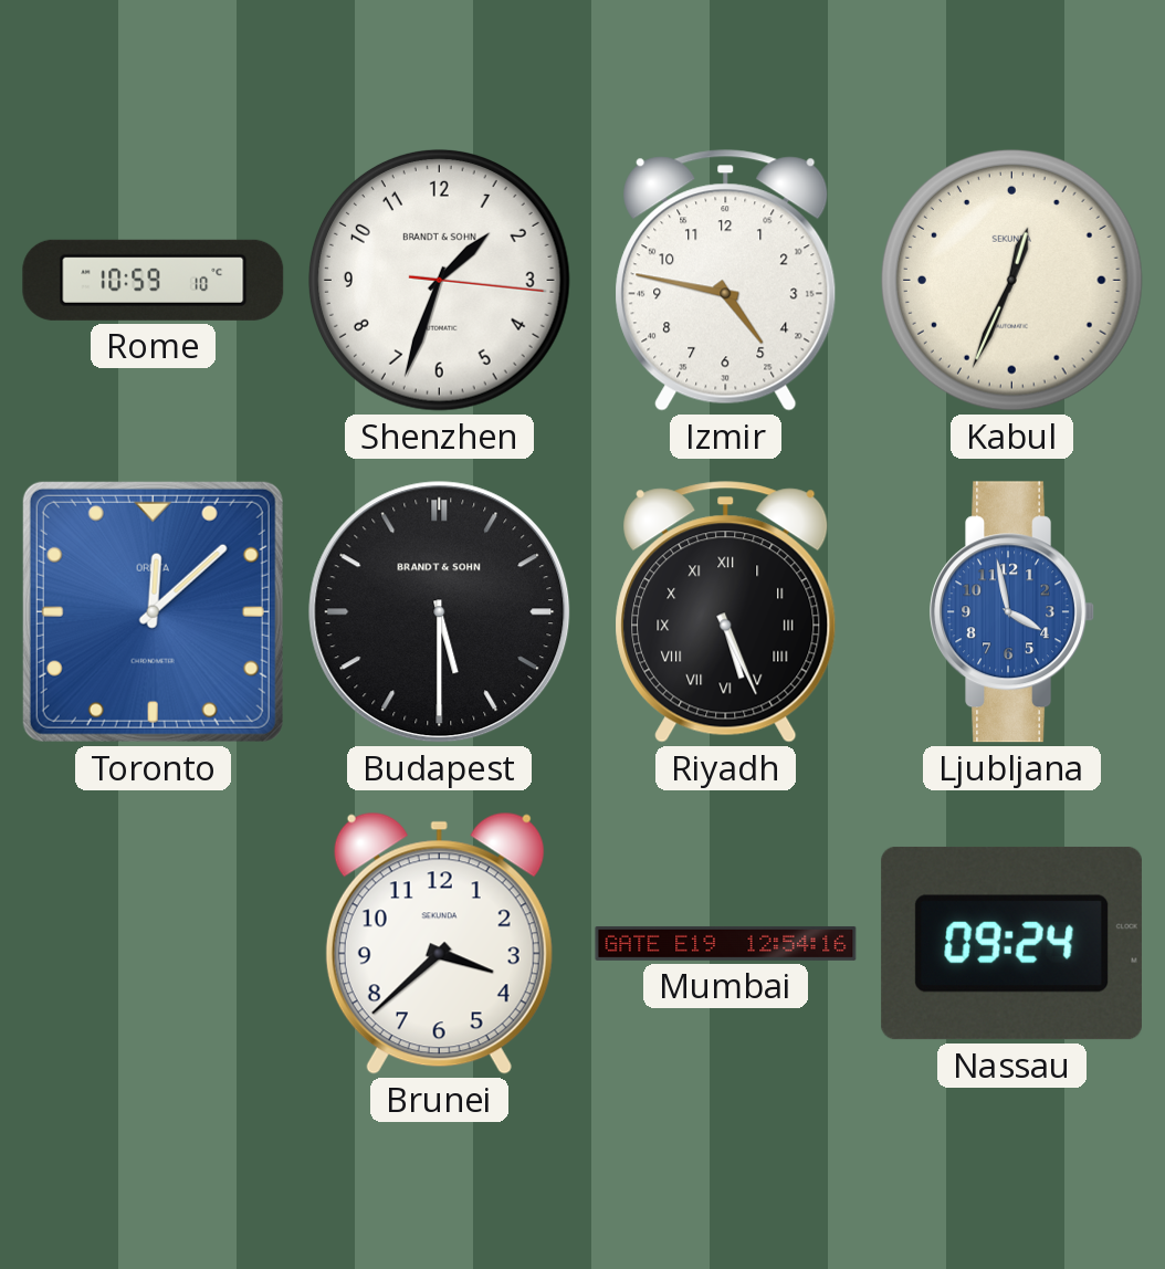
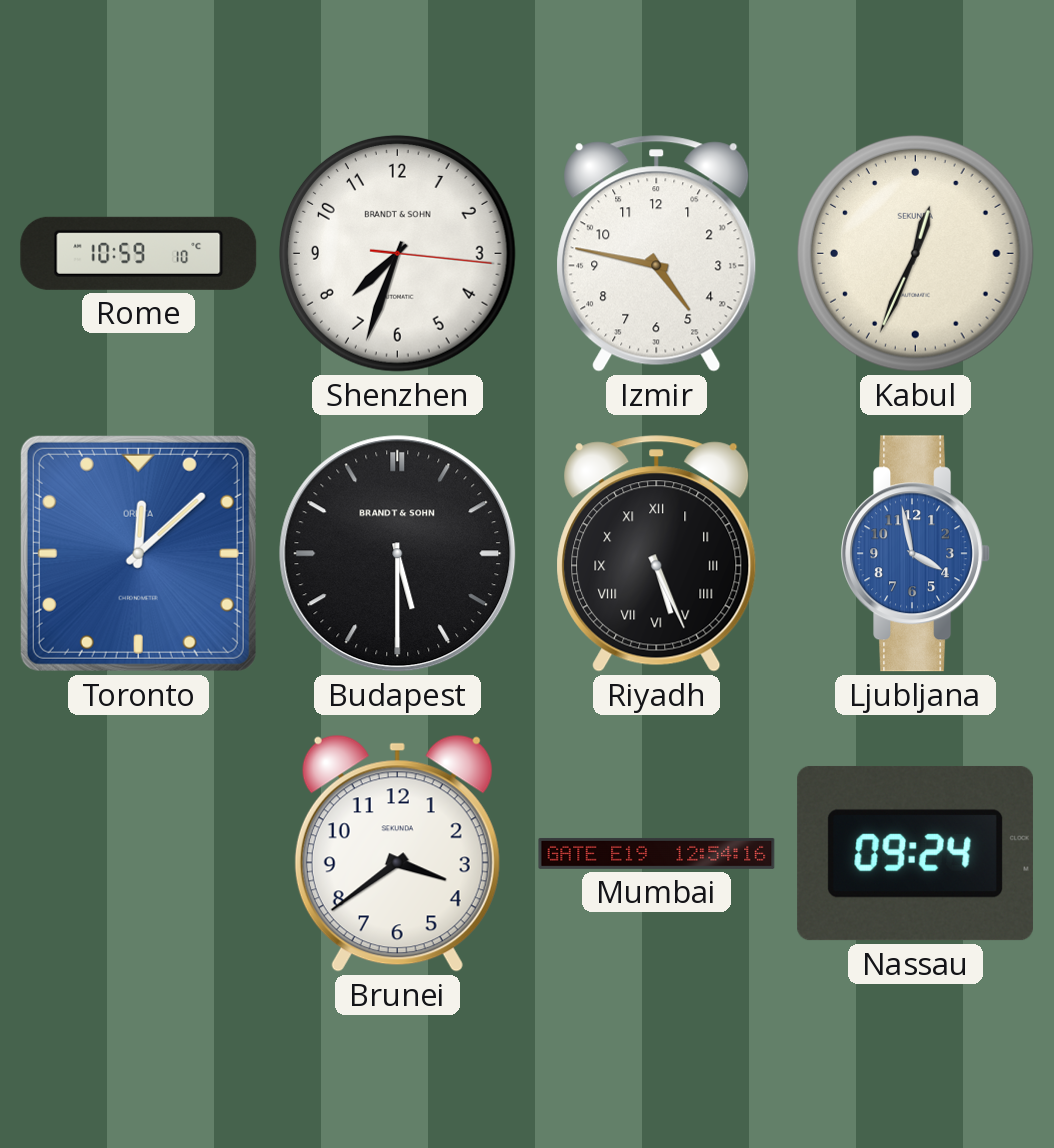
Shenzhen: 1:33 -> 7:33 (397, 253)
Brunei: 3:38 -> 3:39 (397, 853)
